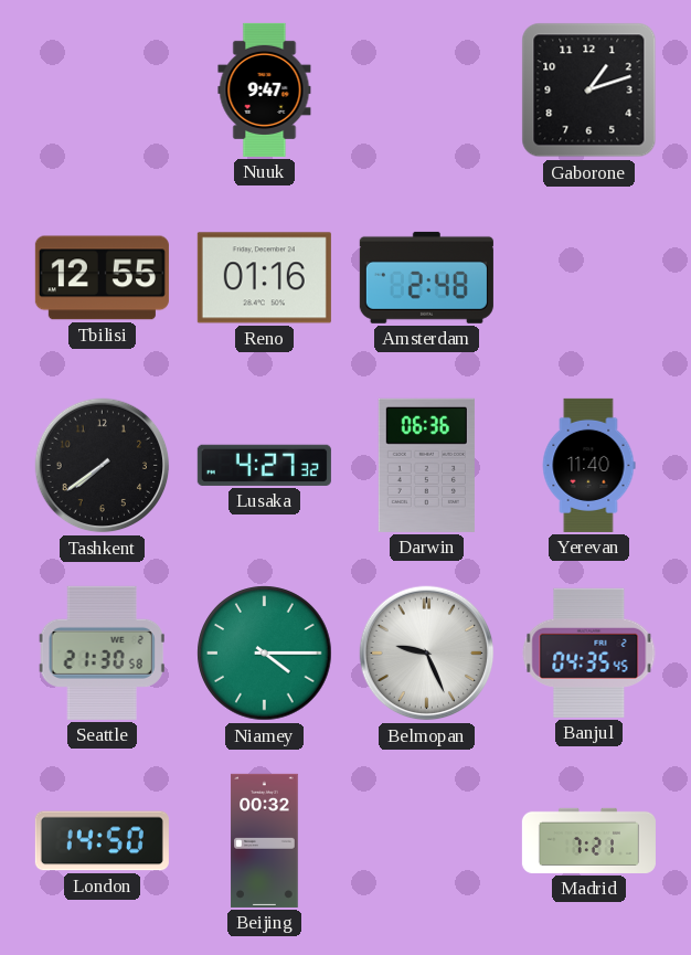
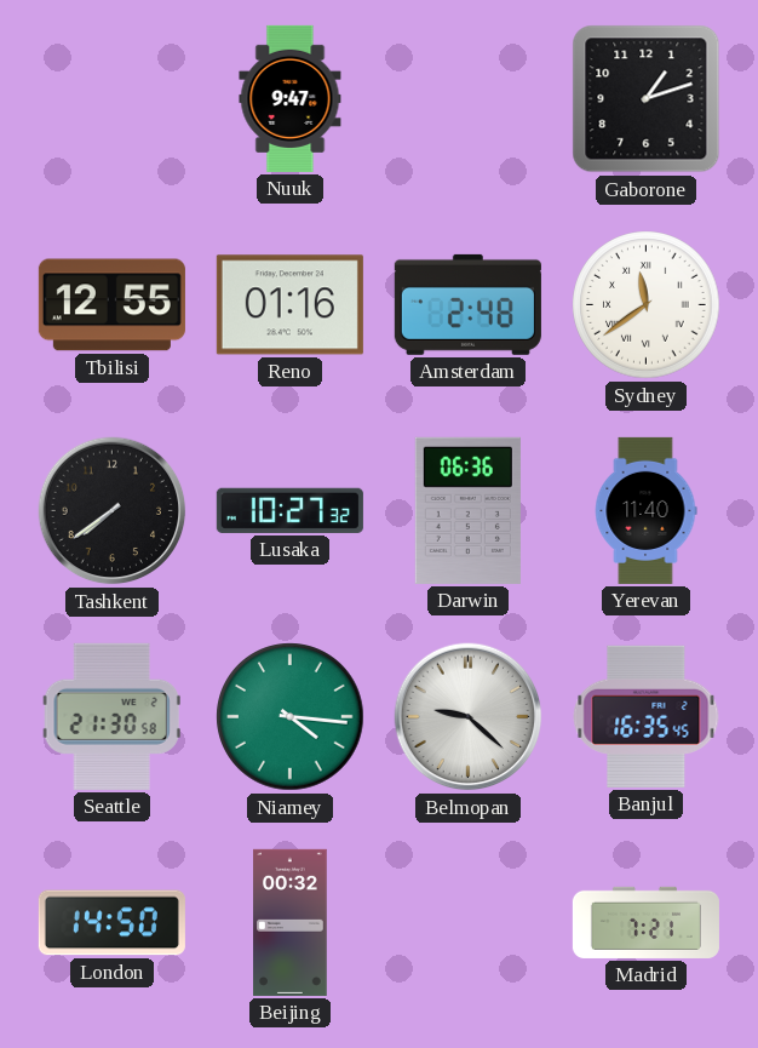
Sydney: none -> 11:39 (647, 305)
Lusaka: 4:27 -> 10:27 (289, 510)
Niamey: 4:15 -> 4:16 (291, 717)
Belmopan: 9:26 -> 9:22 (469, 717)
Banjul: 04:35 -> 16:35 (647, 716)
